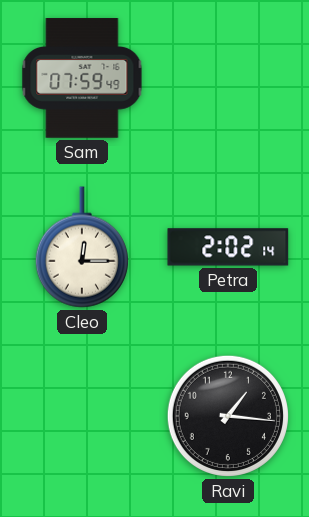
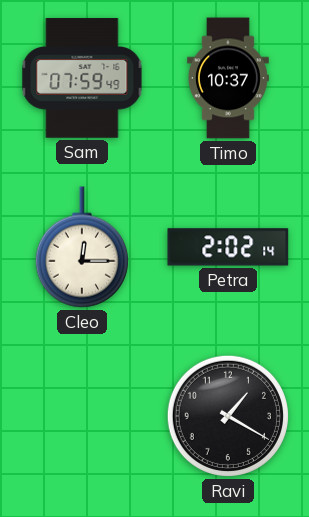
Timo: none -> 10:37 (228, 78)
Ravi: 1:16 -> 1:20 (228, 416)
